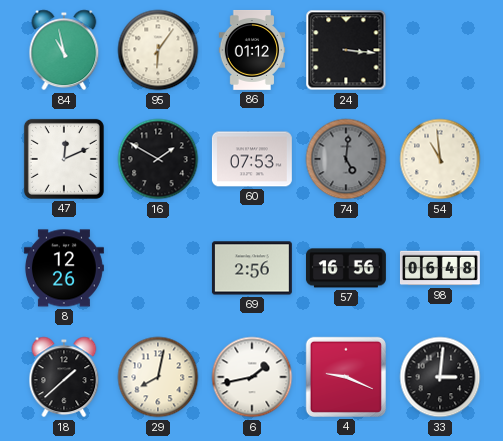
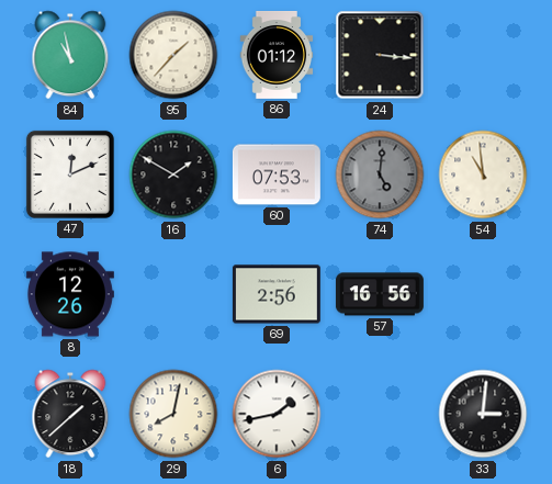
95: 6:06 -> 1:37 (173, 55)
98: 06:48 -> none (440, 268)
4: 9:19 -> none (346, 377)
